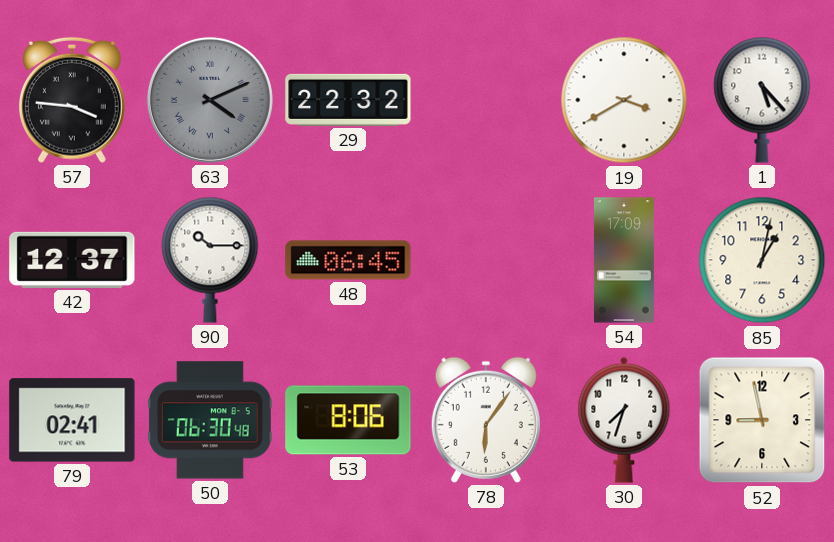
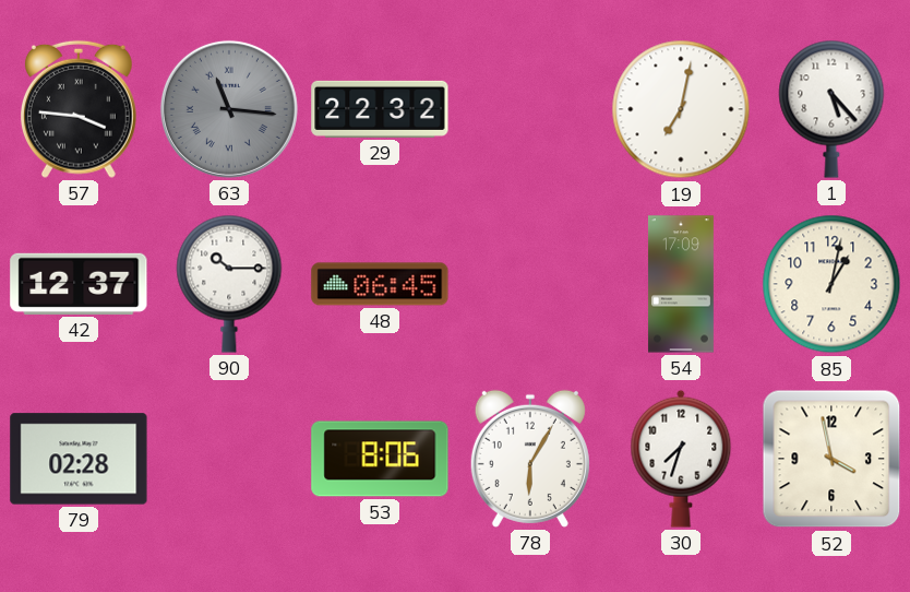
63: 4:11 -> 11:16 (229, 109)
19: 3:40 -> 7:02 (681, 109)
79: 02:41 -> 02:28 (79, 459)
50: 06:30 -> none (210, 420)
78: 6:06 -> 6:05 (530, 459)
52: 8:58 -> 3:58 (831, 459)
